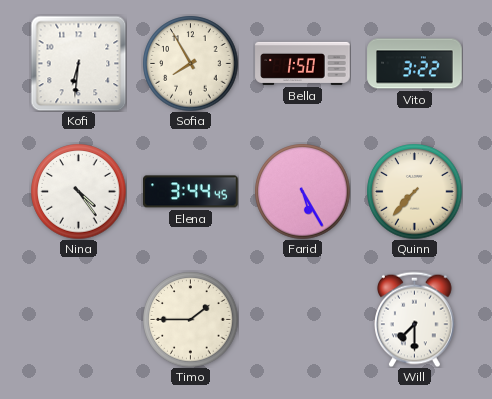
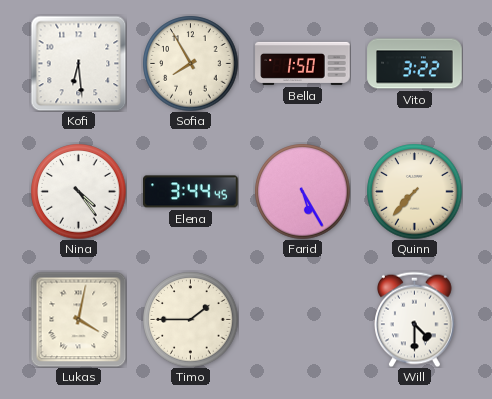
Kofi: 6:31 -> 6:29 (78, 63)
Lukas: none -> 4:02 (78, 319)
Will: 7:30 -> 4:30 (415, 319)
